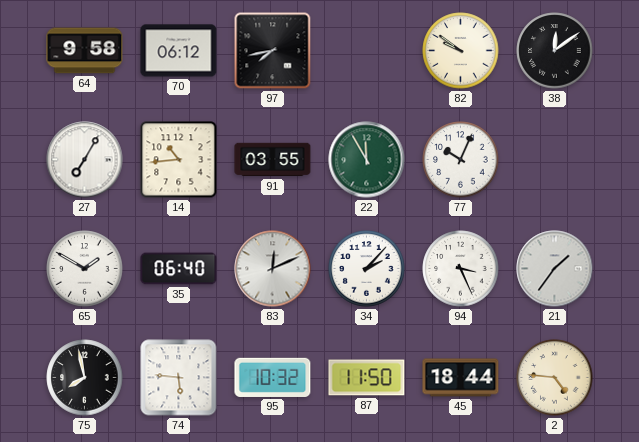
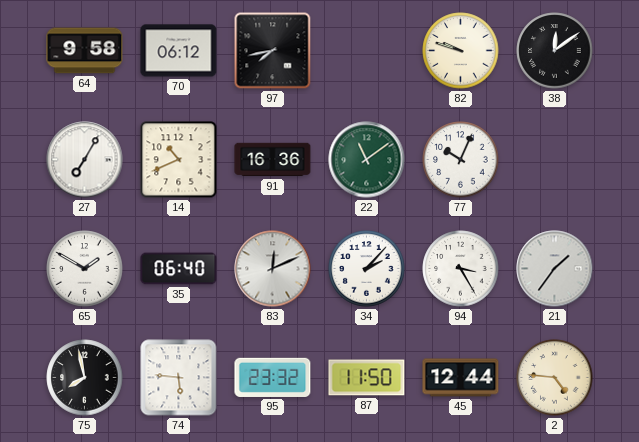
82: 9:51 -> 9:48 (461, 51)
14: 10:44 -> 10:41 (179, 160)
91: 03:55 -> 16:36 (273, 160)
22: 11:55 -> 11:09 (367, 160)
94: 3:26 -> 3:25 (461, 269)
95: 10:32 -> 23:32 (273, 377)
45: 18:44 -> 12:44 (461, 378)
